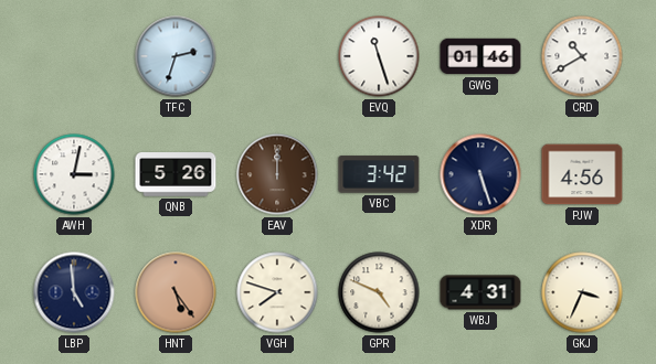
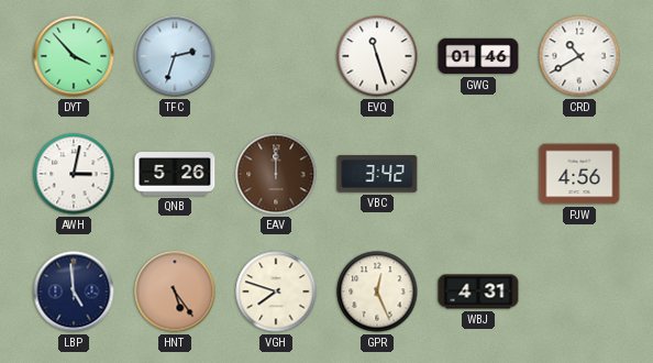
DYT: none -> 3:53 (74, 56)
XDR: 5:27 -> none (480, 174)
GPR: 4:49 -> 12:26 (377, 291)
GKJ: 3:34 -> none (582, 292)
